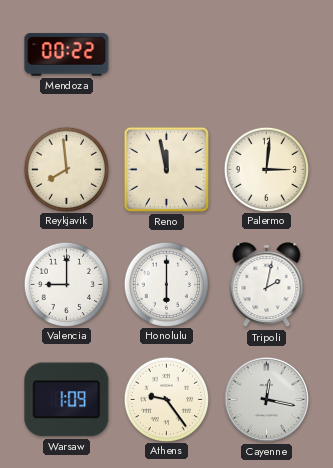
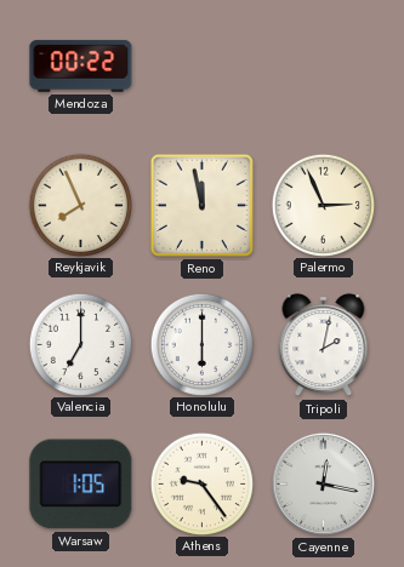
Reykjavik: 7:59 -> 7:56 (80, 205)
Palermo: 3:01 -> 2:56 (323, 205)
Valencia: 9:00 -> 7:00 (80, 344)
Warsaw: 1:09 -> 1:05 (81, 485)
